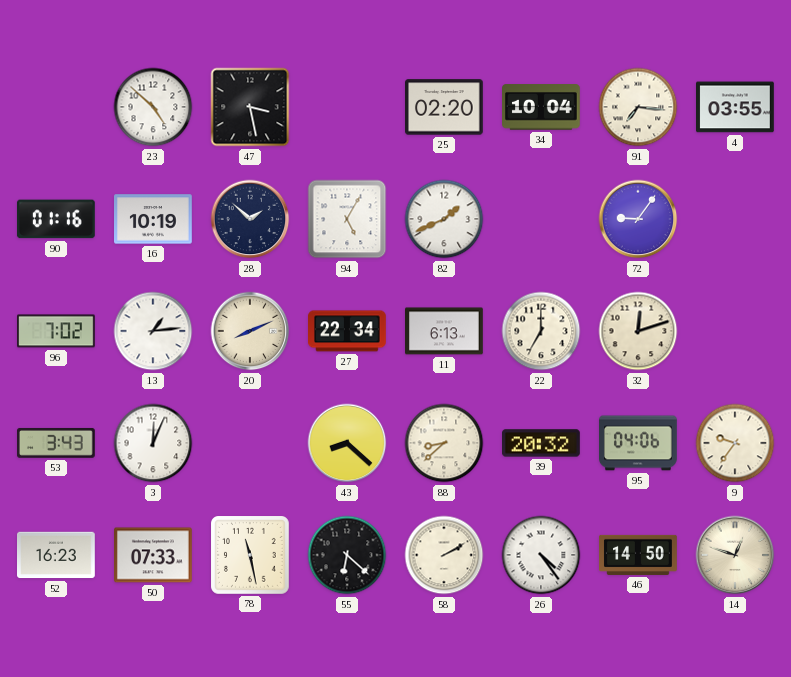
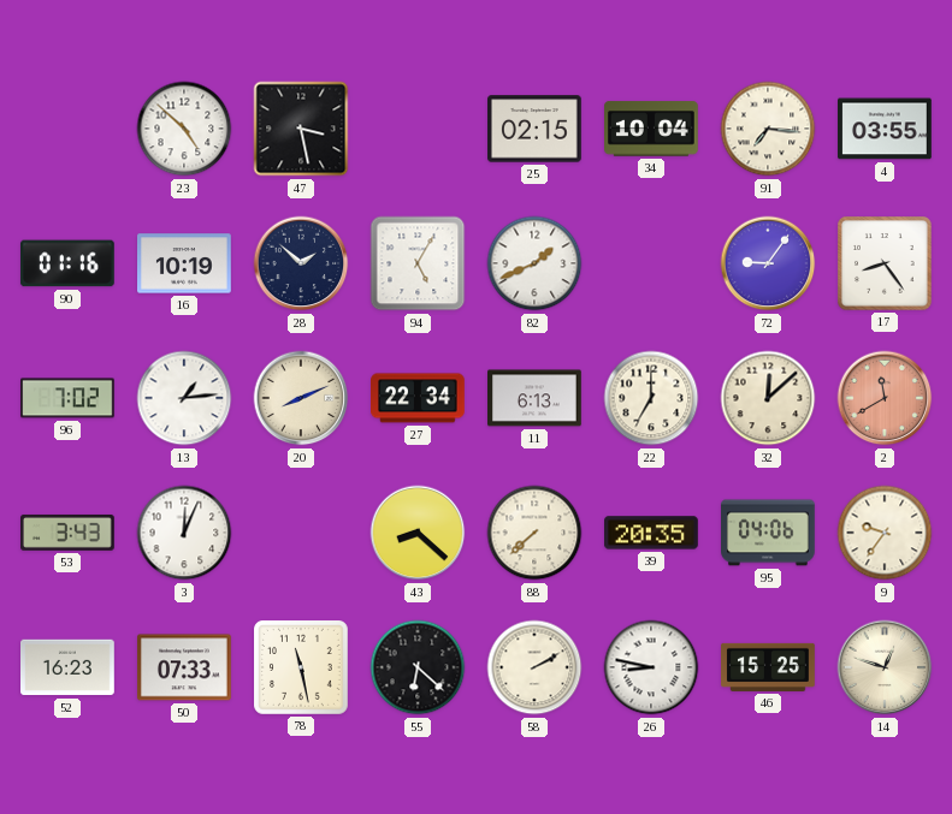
25: 02:20 -> 02:15 (536, 129)
17: none -> 8:24 (886, 265)
32: 12:12 -> 12:08 (768, 398)
2: none -> 11:40 (885, 398)
88: 8:38 -> 7:38 (534, 533)
39: 20:32 -> 20:35 (652, 533)
26: 4:24 -> 8:47 (651, 667)
46: 14:50 -> 15:25 (768, 667)
